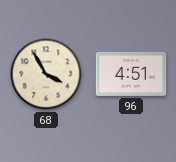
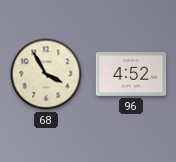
96: 4:51 -> 4:52 (131, 74)
